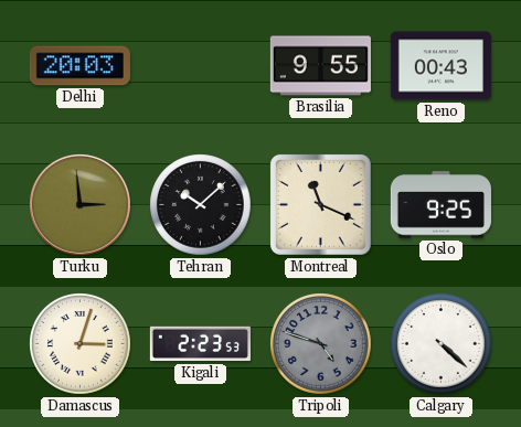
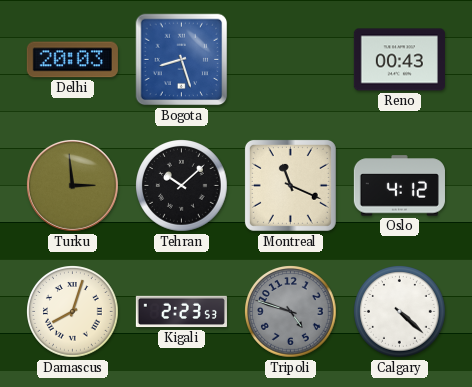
Bogota: none -> 8:27 (182, 60)
Brasilia: 9:55 -> none (320, 66)
Oslo: 9:25 -> 4:12 (399, 186)
Damascus: 3:03 -> 8:03 (73, 312)
